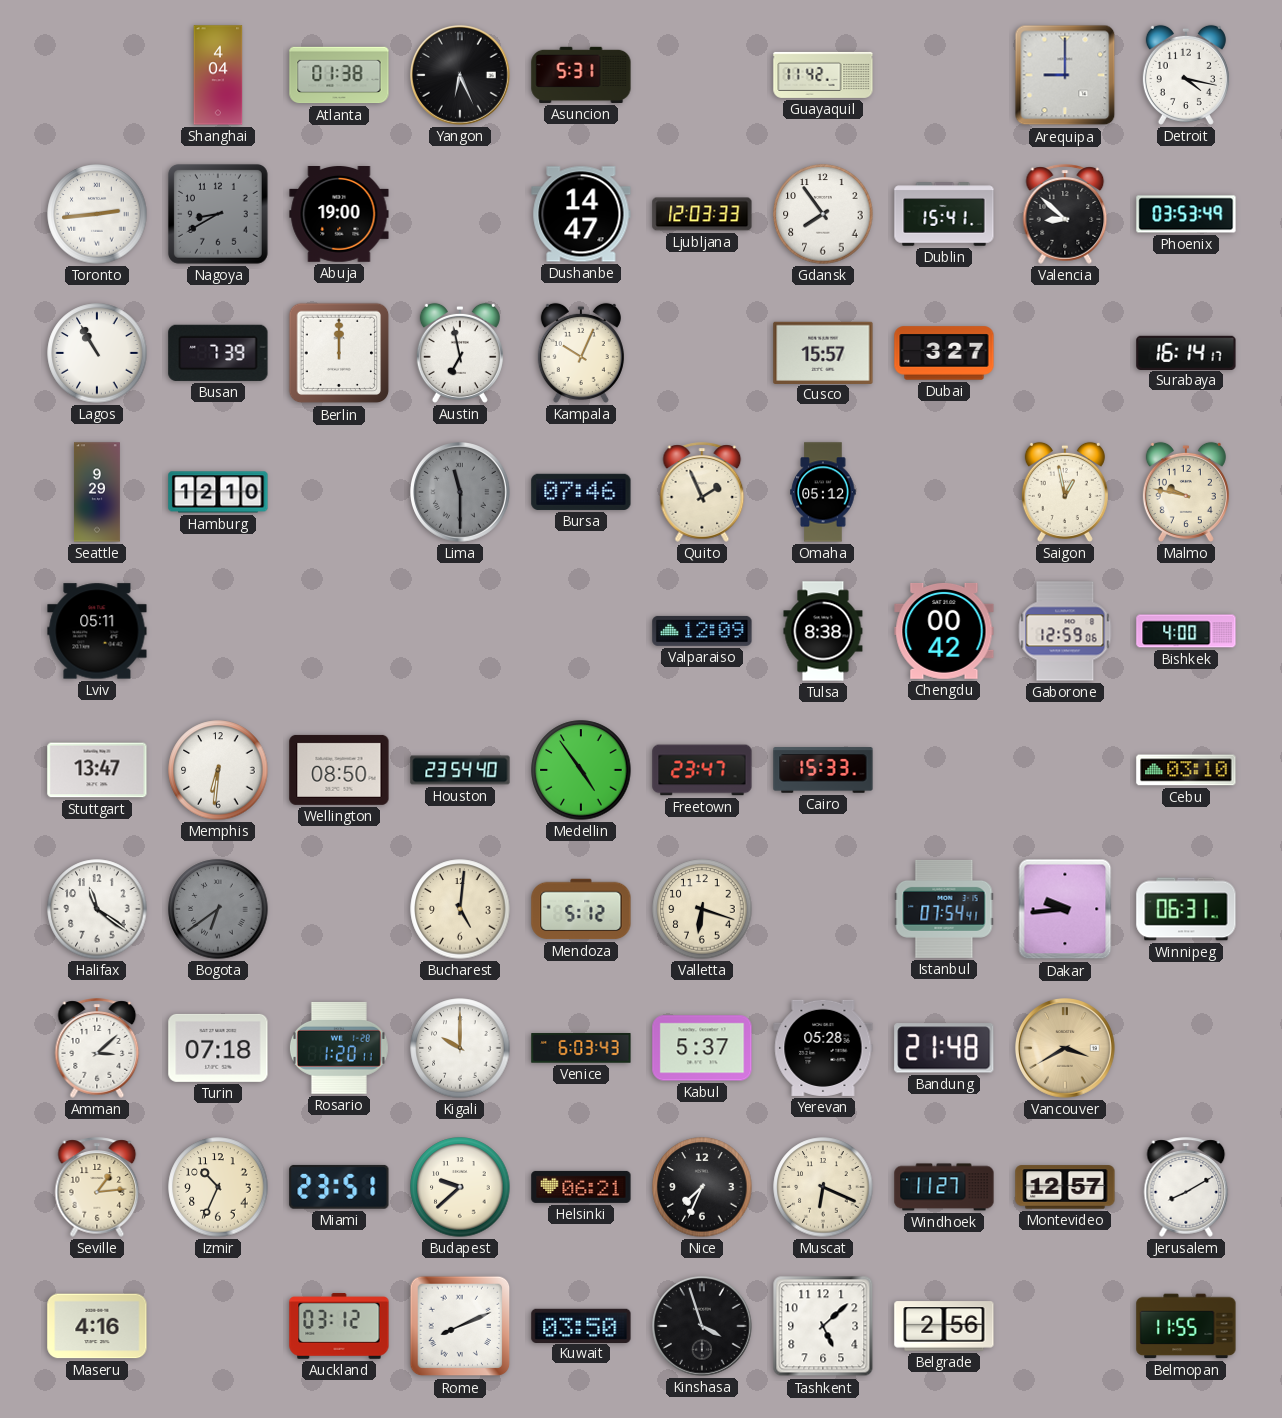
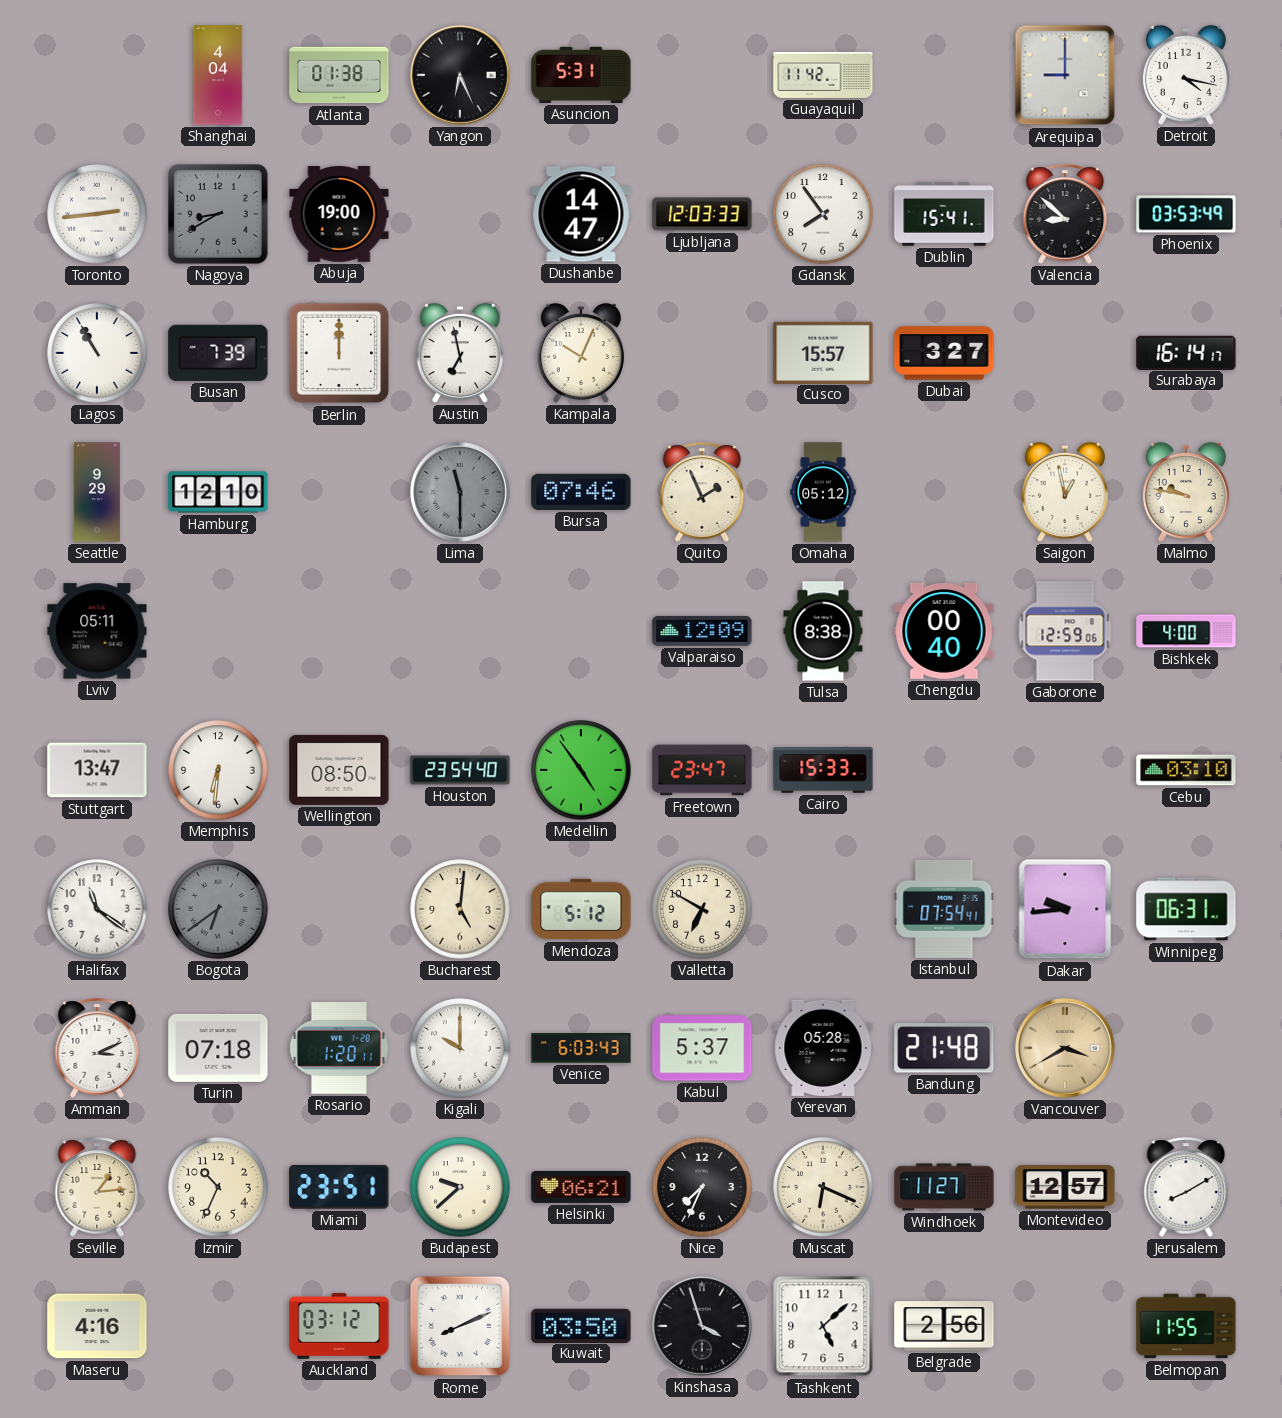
Chengdu: 00:42 -> 00:40 (944, 631)
Valletta: 6:18 -> 6:50 (702, 909)
Amman: 3:08 -> 3:11 (97, 1048)
